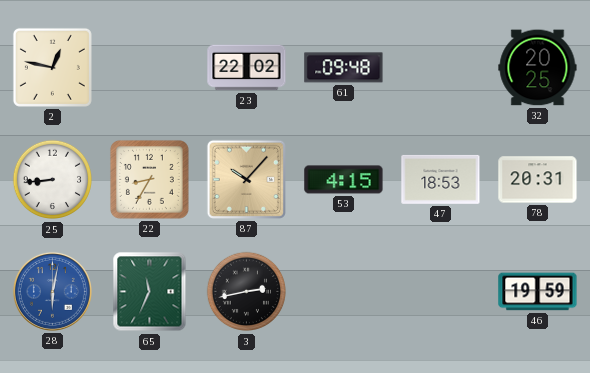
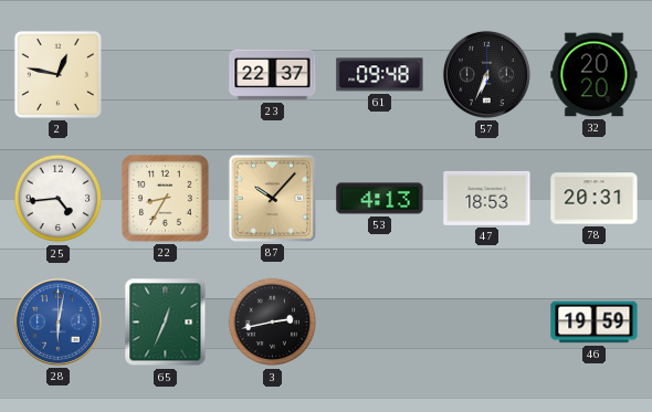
23: 22:02 -> 22:37 (273, 75)
57: none -> 6:34 (486, 74)
32: 20:25 -> 20:20 (595, 75)
25: 8:44 -> 4:44 (57, 199)
53: 4:15 -> 4:13 (380, 199)
65: 11:34 -> 12:34 (166, 323)
